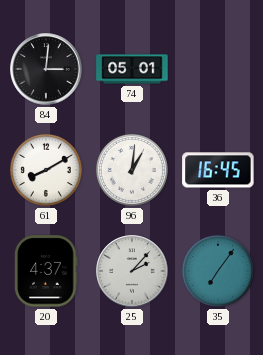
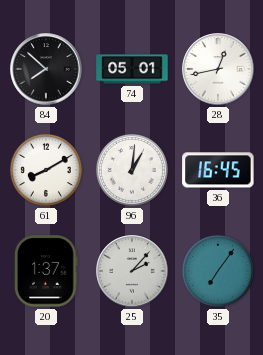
84: 3:01 -> 7:52 (46, 69)
28: none -> 12:43 (218, 69)
20: 4:37 -> 1:37 (46, 271)
